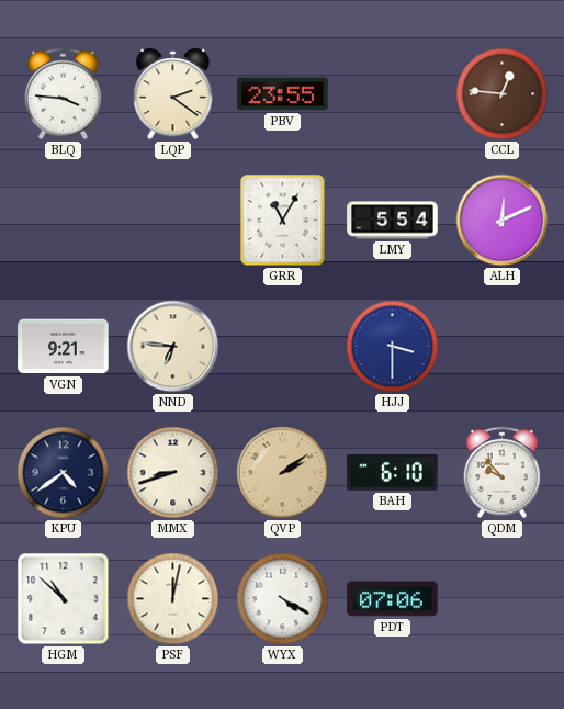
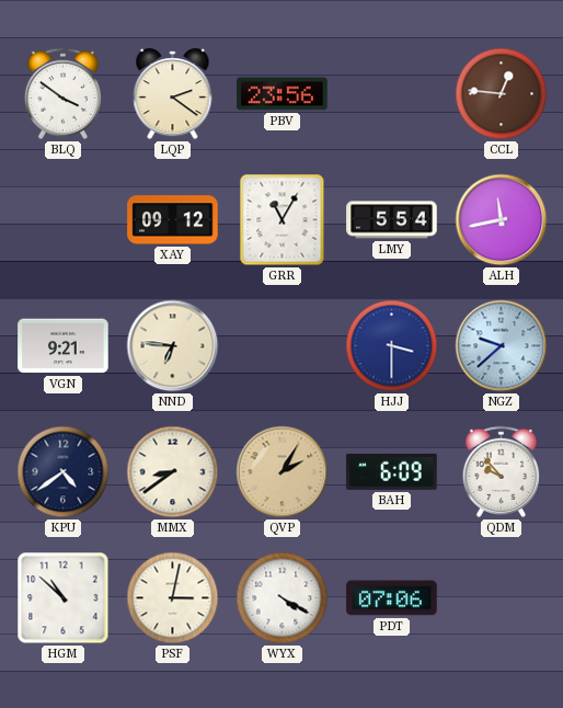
BLQ: 3:46 -> 3:51 (62, 93)
PBV: 23:55 -> 23:56 (283, 94)
XAY: none -> 09:12 (173, 220)
ALH: 12:11 -> 11:43 (502, 220)
NGZ: none -> 9:38 (502, 346)
MMX: 8:42 -> 8:39 (173, 472)
QVP: 2:09 -> 2:05 (283, 472)
BAH: 6:10 -> 6:09 (392, 471)
PSF: 12:02 -> 3:02 (173, 598)
